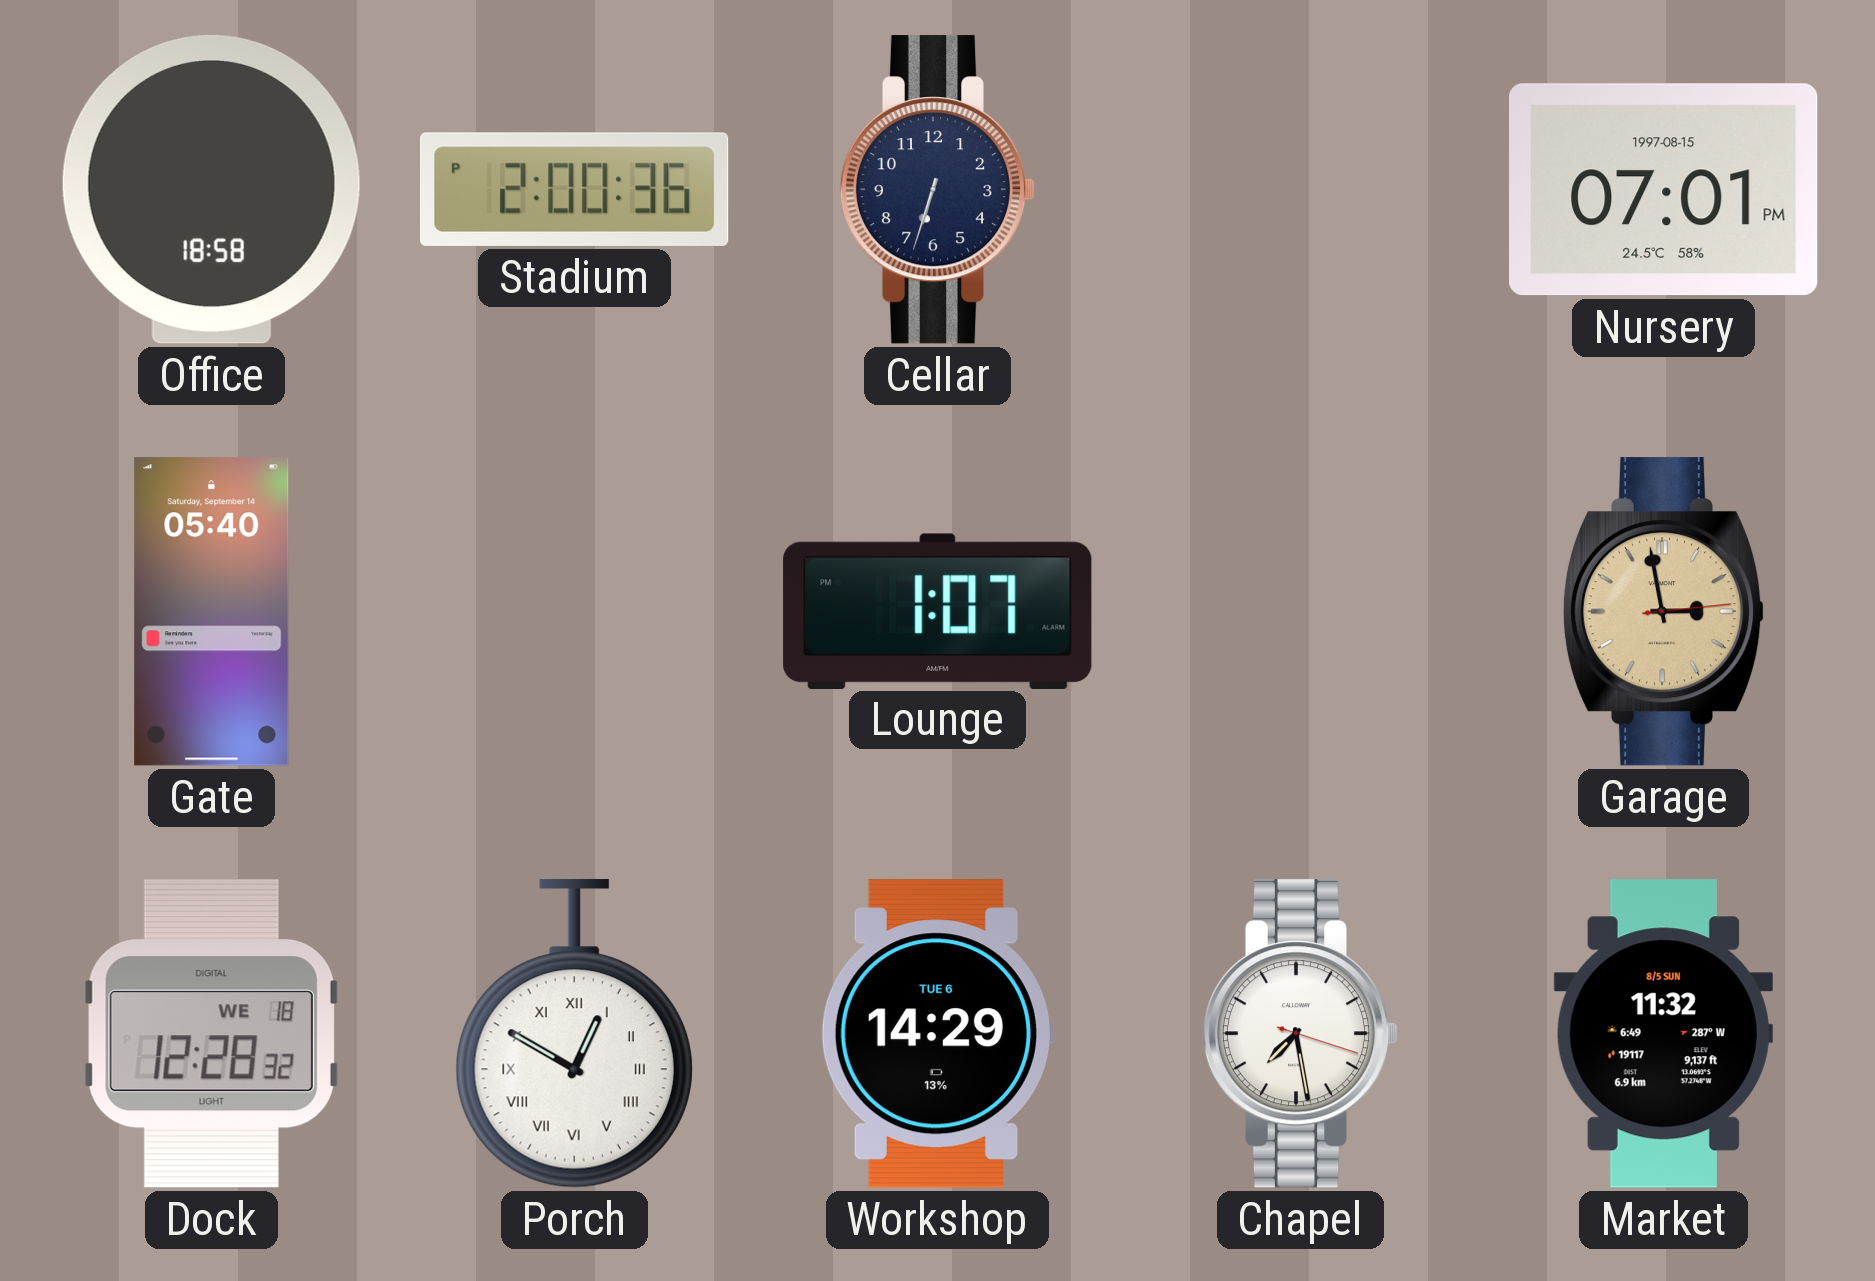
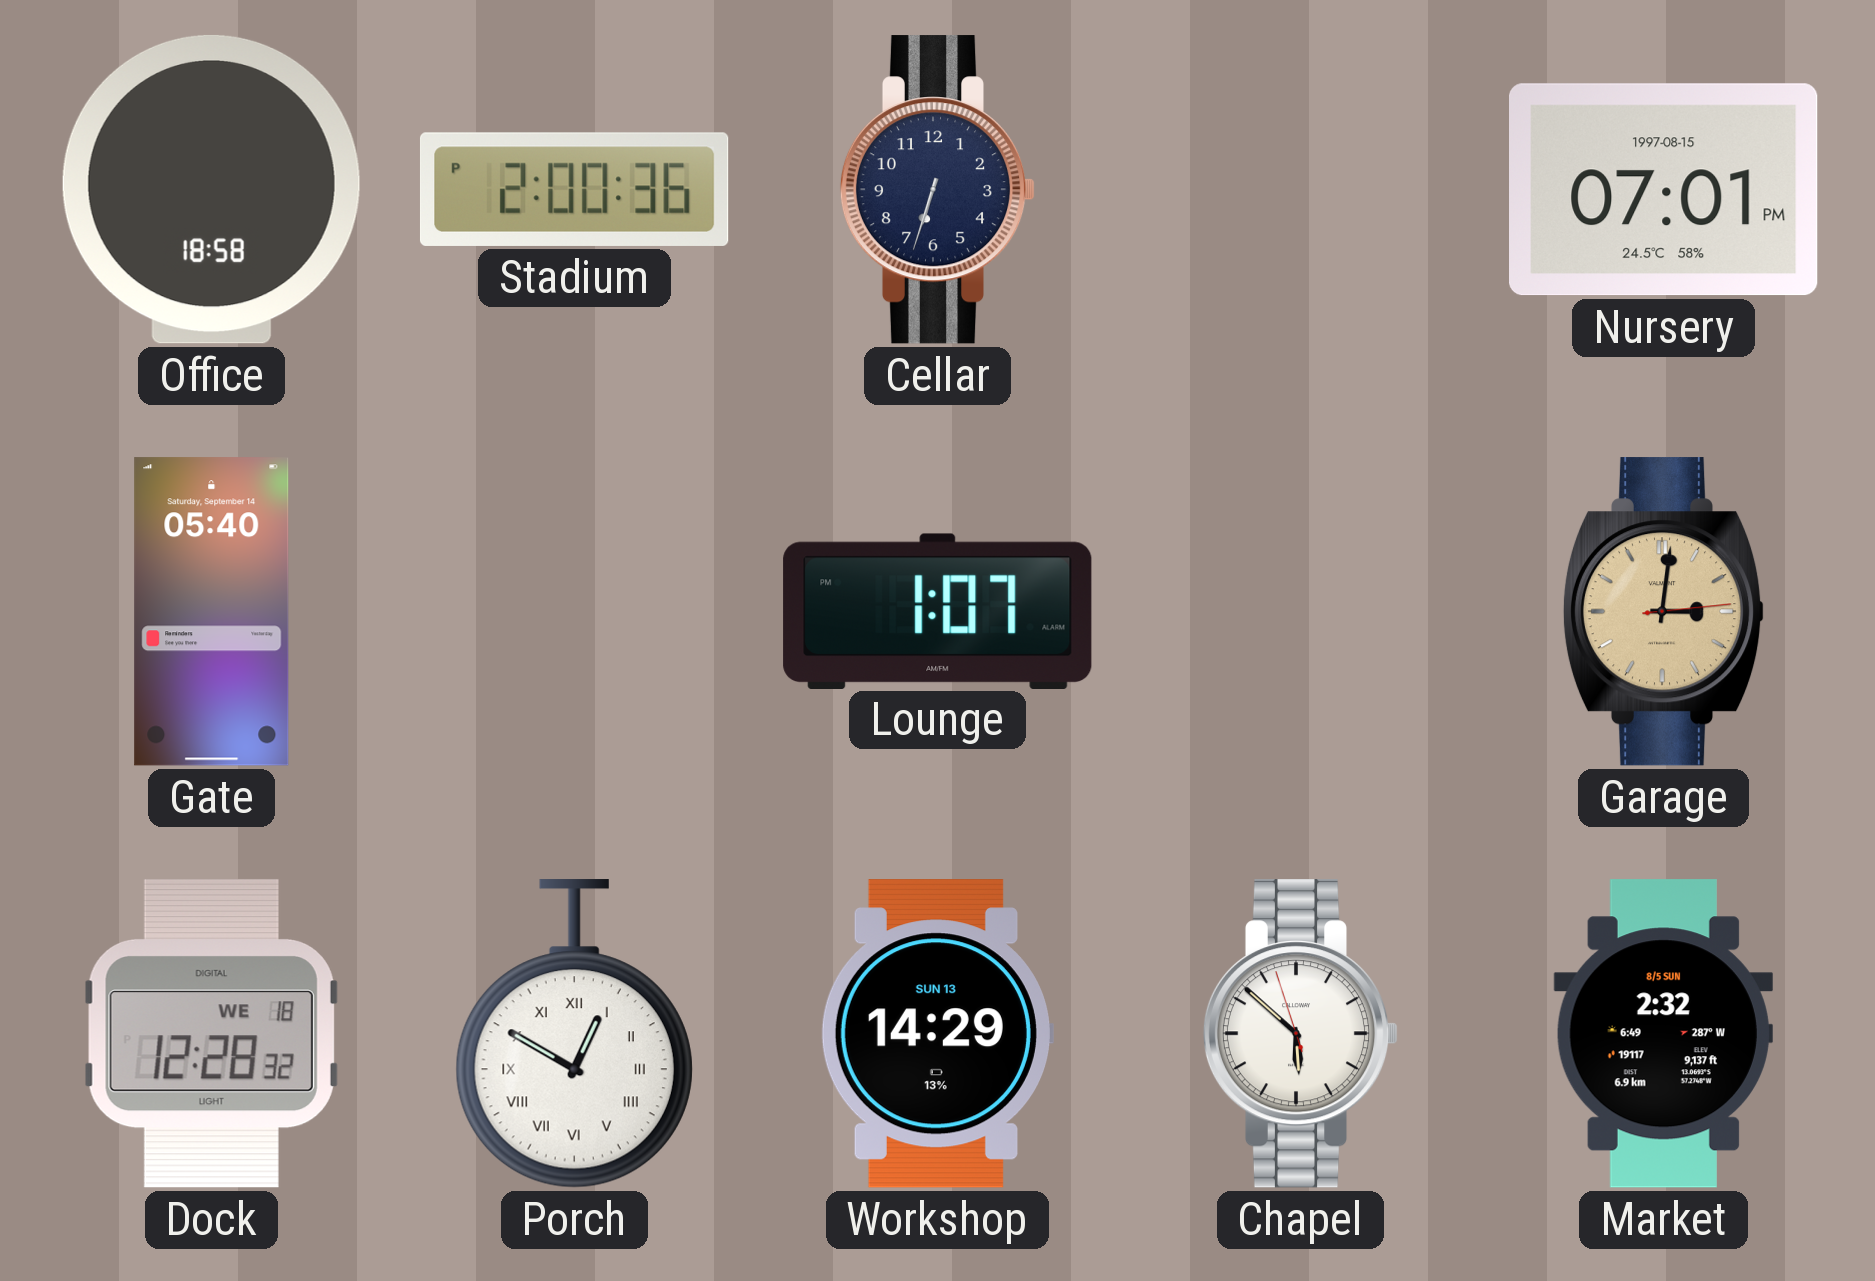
Garage: 2:58 -> 3:01 (1664, 612)
Workshop date: TUE 6 -> SUN 13 (937, 1034)
Chapel: 7:28 -> 5:51 (1301, 1034)
Market: 11:32 -> 2:32 (1663, 1034)
